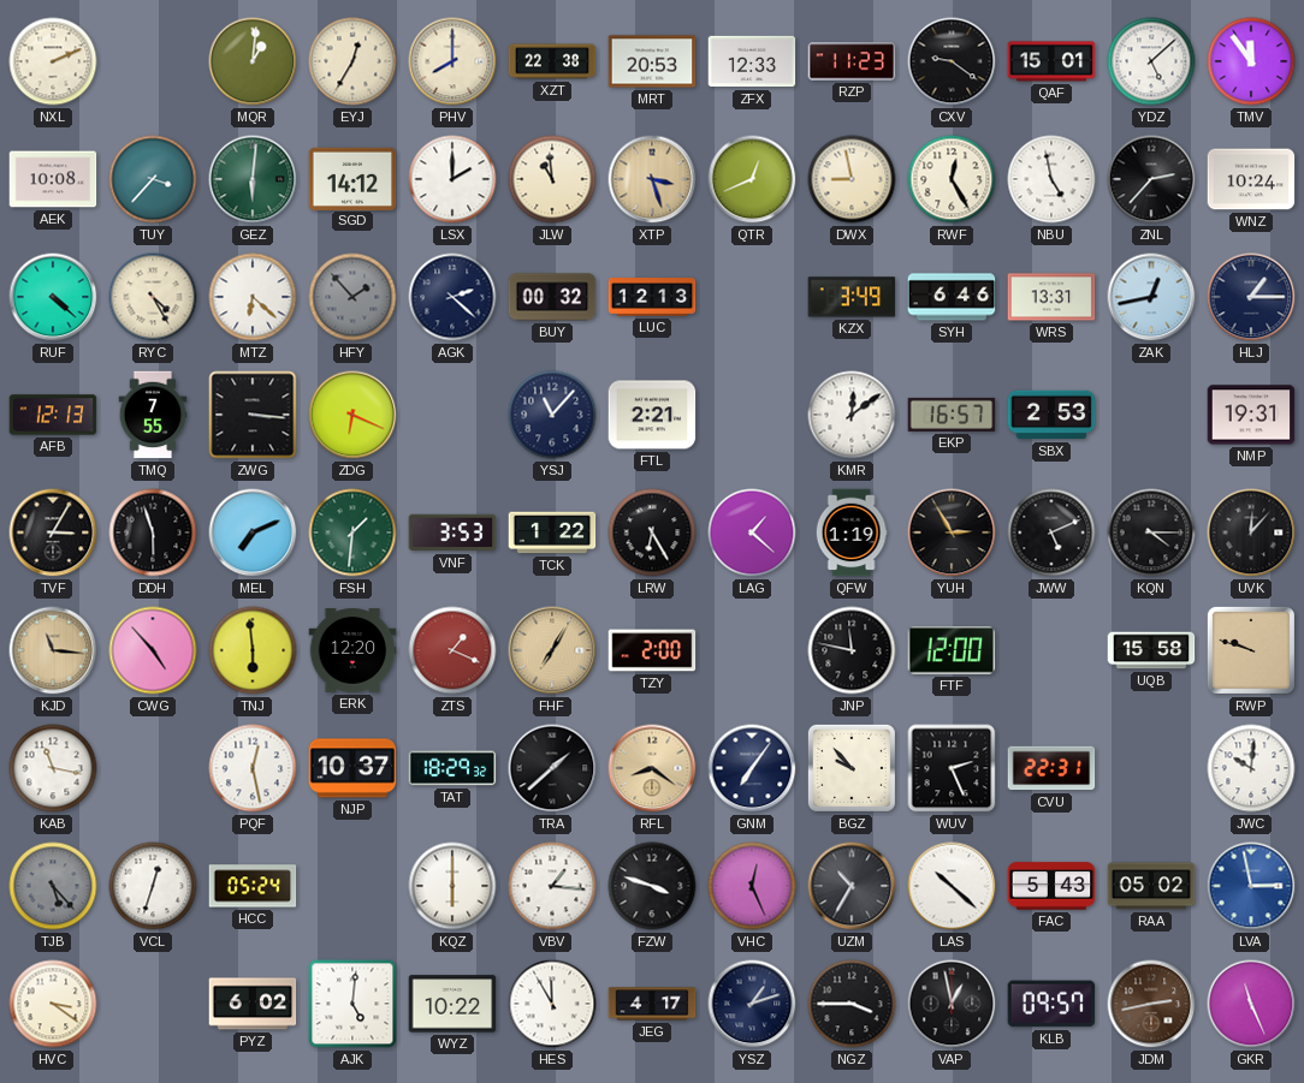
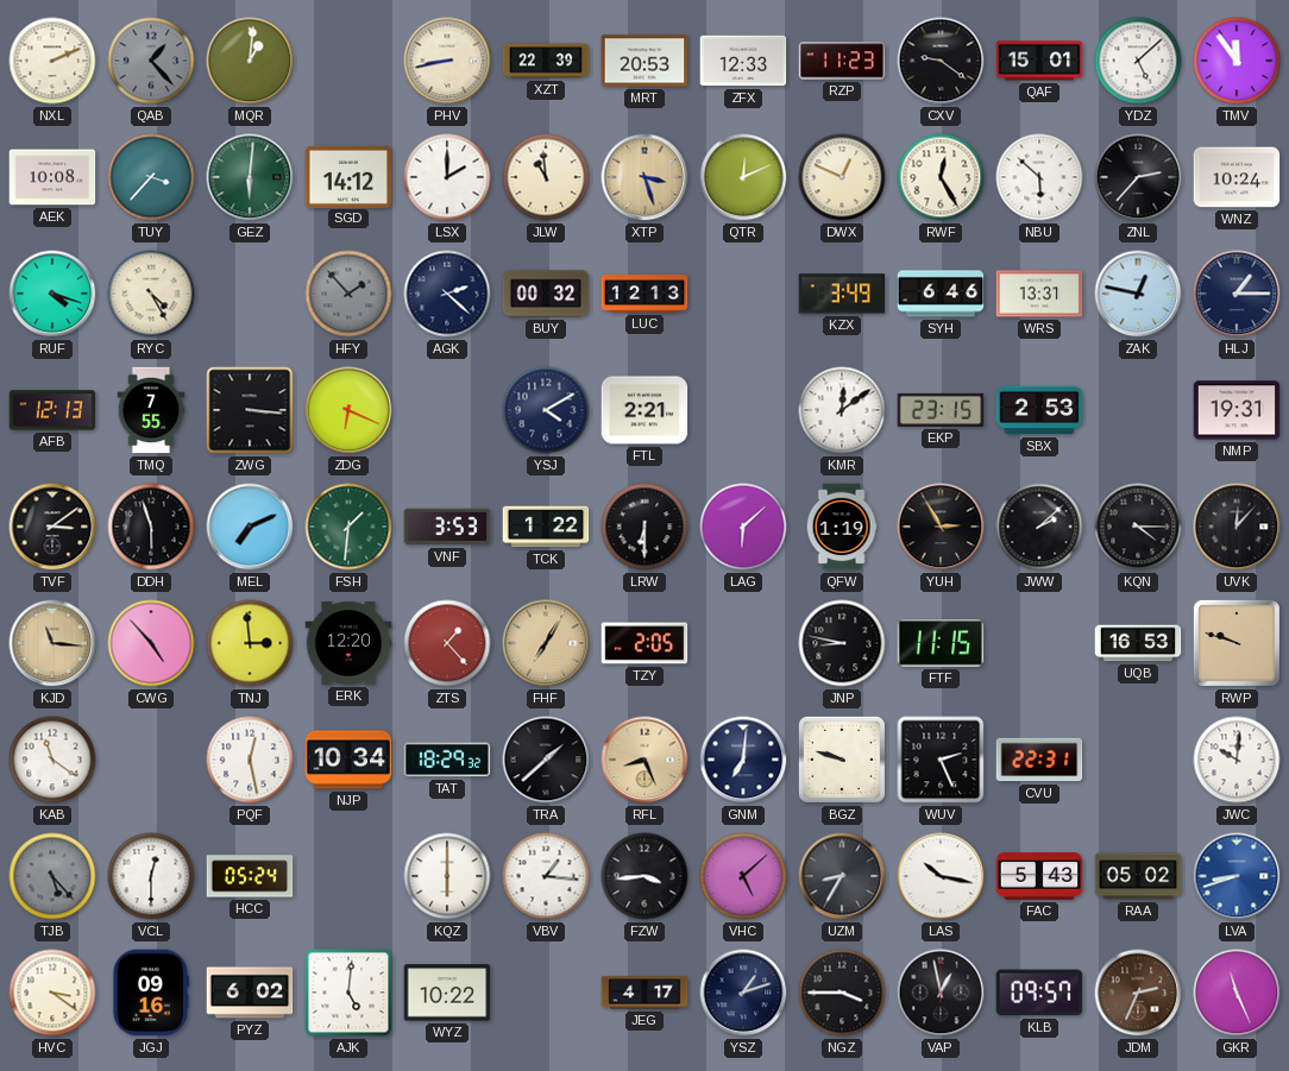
QAB: none -> 1:23 (151, 61)
EYJ: 12:35 -> none (352, 61)
PHV: 8:00 -> 8:43 (447, 61)
XZT: 22:38 -> 22:39 (546, 61)
QTR: 12:41 -> 12:11 (743, 177)
DWX: 8:58 -> 12:49 (842, 177)
NBU: 4:58 -> 5:52 (1039, 177)
RUF: 4:22 -> 4:18 (52, 294)
MTZ: 6:22 -> none (253, 297)
ZAK: 12:43 -> 12:47 (1138, 294)
YSJ: 11:07 -> 4:10 (546, 410)
EKP: 16:57 -> 23:15 (941, 410)
TVF: 3:05 -> 3:09 (52, 527)
LRW: 6:25 -> 6:30 (644, 527)
LAG: 1:22 -> 6:08 (743, 527)
JWW: 5:11 -> 2:08 (1039, 527)
TNJ: 5:59 -> 2:59 (250, 643)
ZTS: 1:19 -> 1:23 (447, 643)
TZY: 2:00 -> 2:05 (644, 643)
JNP: 11:47 -> 8:47 (842, 643)
FTF: 12:00 -> 11:15 (941, 644)
UQB: 15:58 -> 16:53 (1138, 643)
KAB: 11:17 -> 11:21 (52, 760)
NJP: 10:37 -> 10:34 (348, 760)
RFL: 8:21 -> 8:26 (644, 760)
GNM: 7:06 -> 7:01 (743, 760)
BGZ: 9:53 -> 9:48 (842, 760)
VCL: 12:33 -> 12:30 (151, 876)
FZW: 3:48 -> 3:44 (644, 876)
VHC: 12:26 -> 5:08 (743, 876)
UZM: 10:35 -> 8:35 (842, 876)
LAS: 10:22 -> 10:17 (941, 876)
LVA: 2:58 -> 8:42 (1237, 876)
JGJ: none -> 09:16 (150, 993)
HES: 11:55 -> none (552, 1004)
JDM: 2:43 -> 2:34 (1138, 993)
